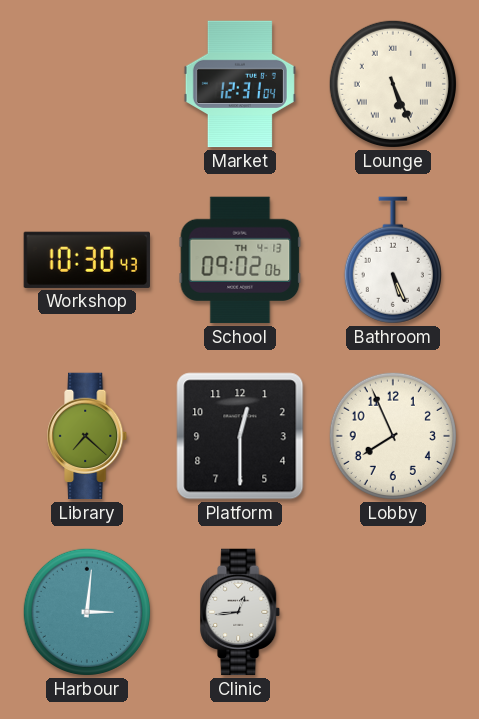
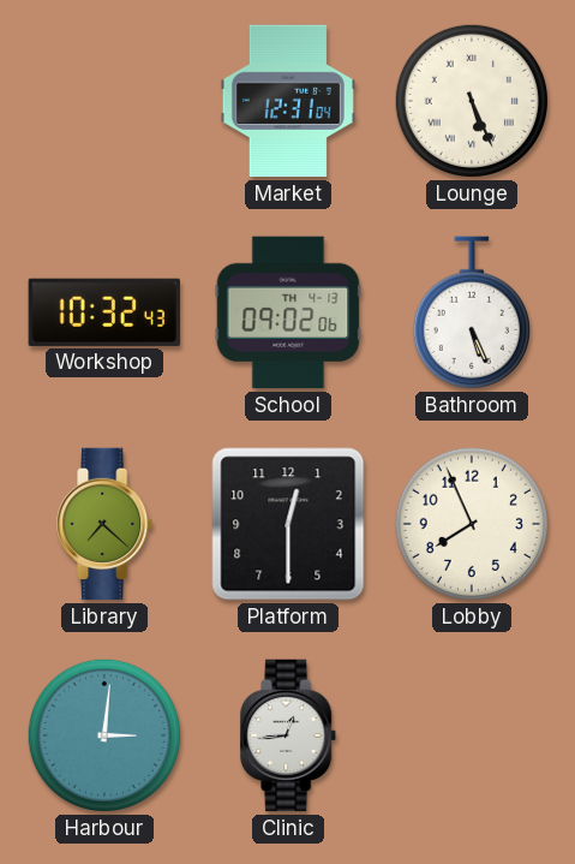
Workshop: 10:30 -> 10:32 (104, 312)
